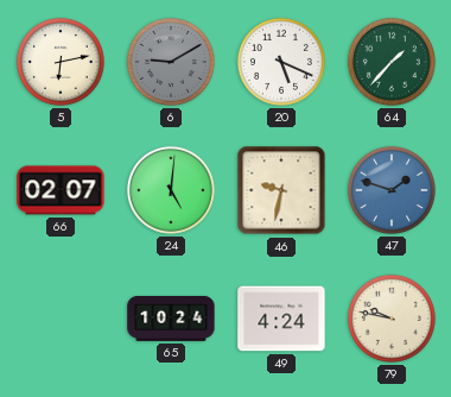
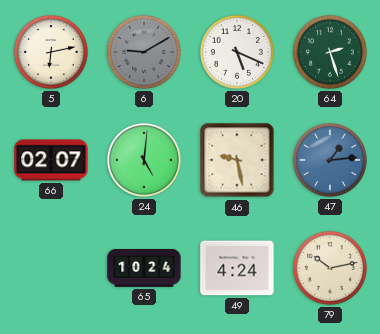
64: 1:37 -> 2:27 (330, 52)
46: 9:32 -> 9:28 (237, 160)
47: 1:48 -> 1:14 (330, 160)
79: 9:47 -> 10:13 (330, 268)
